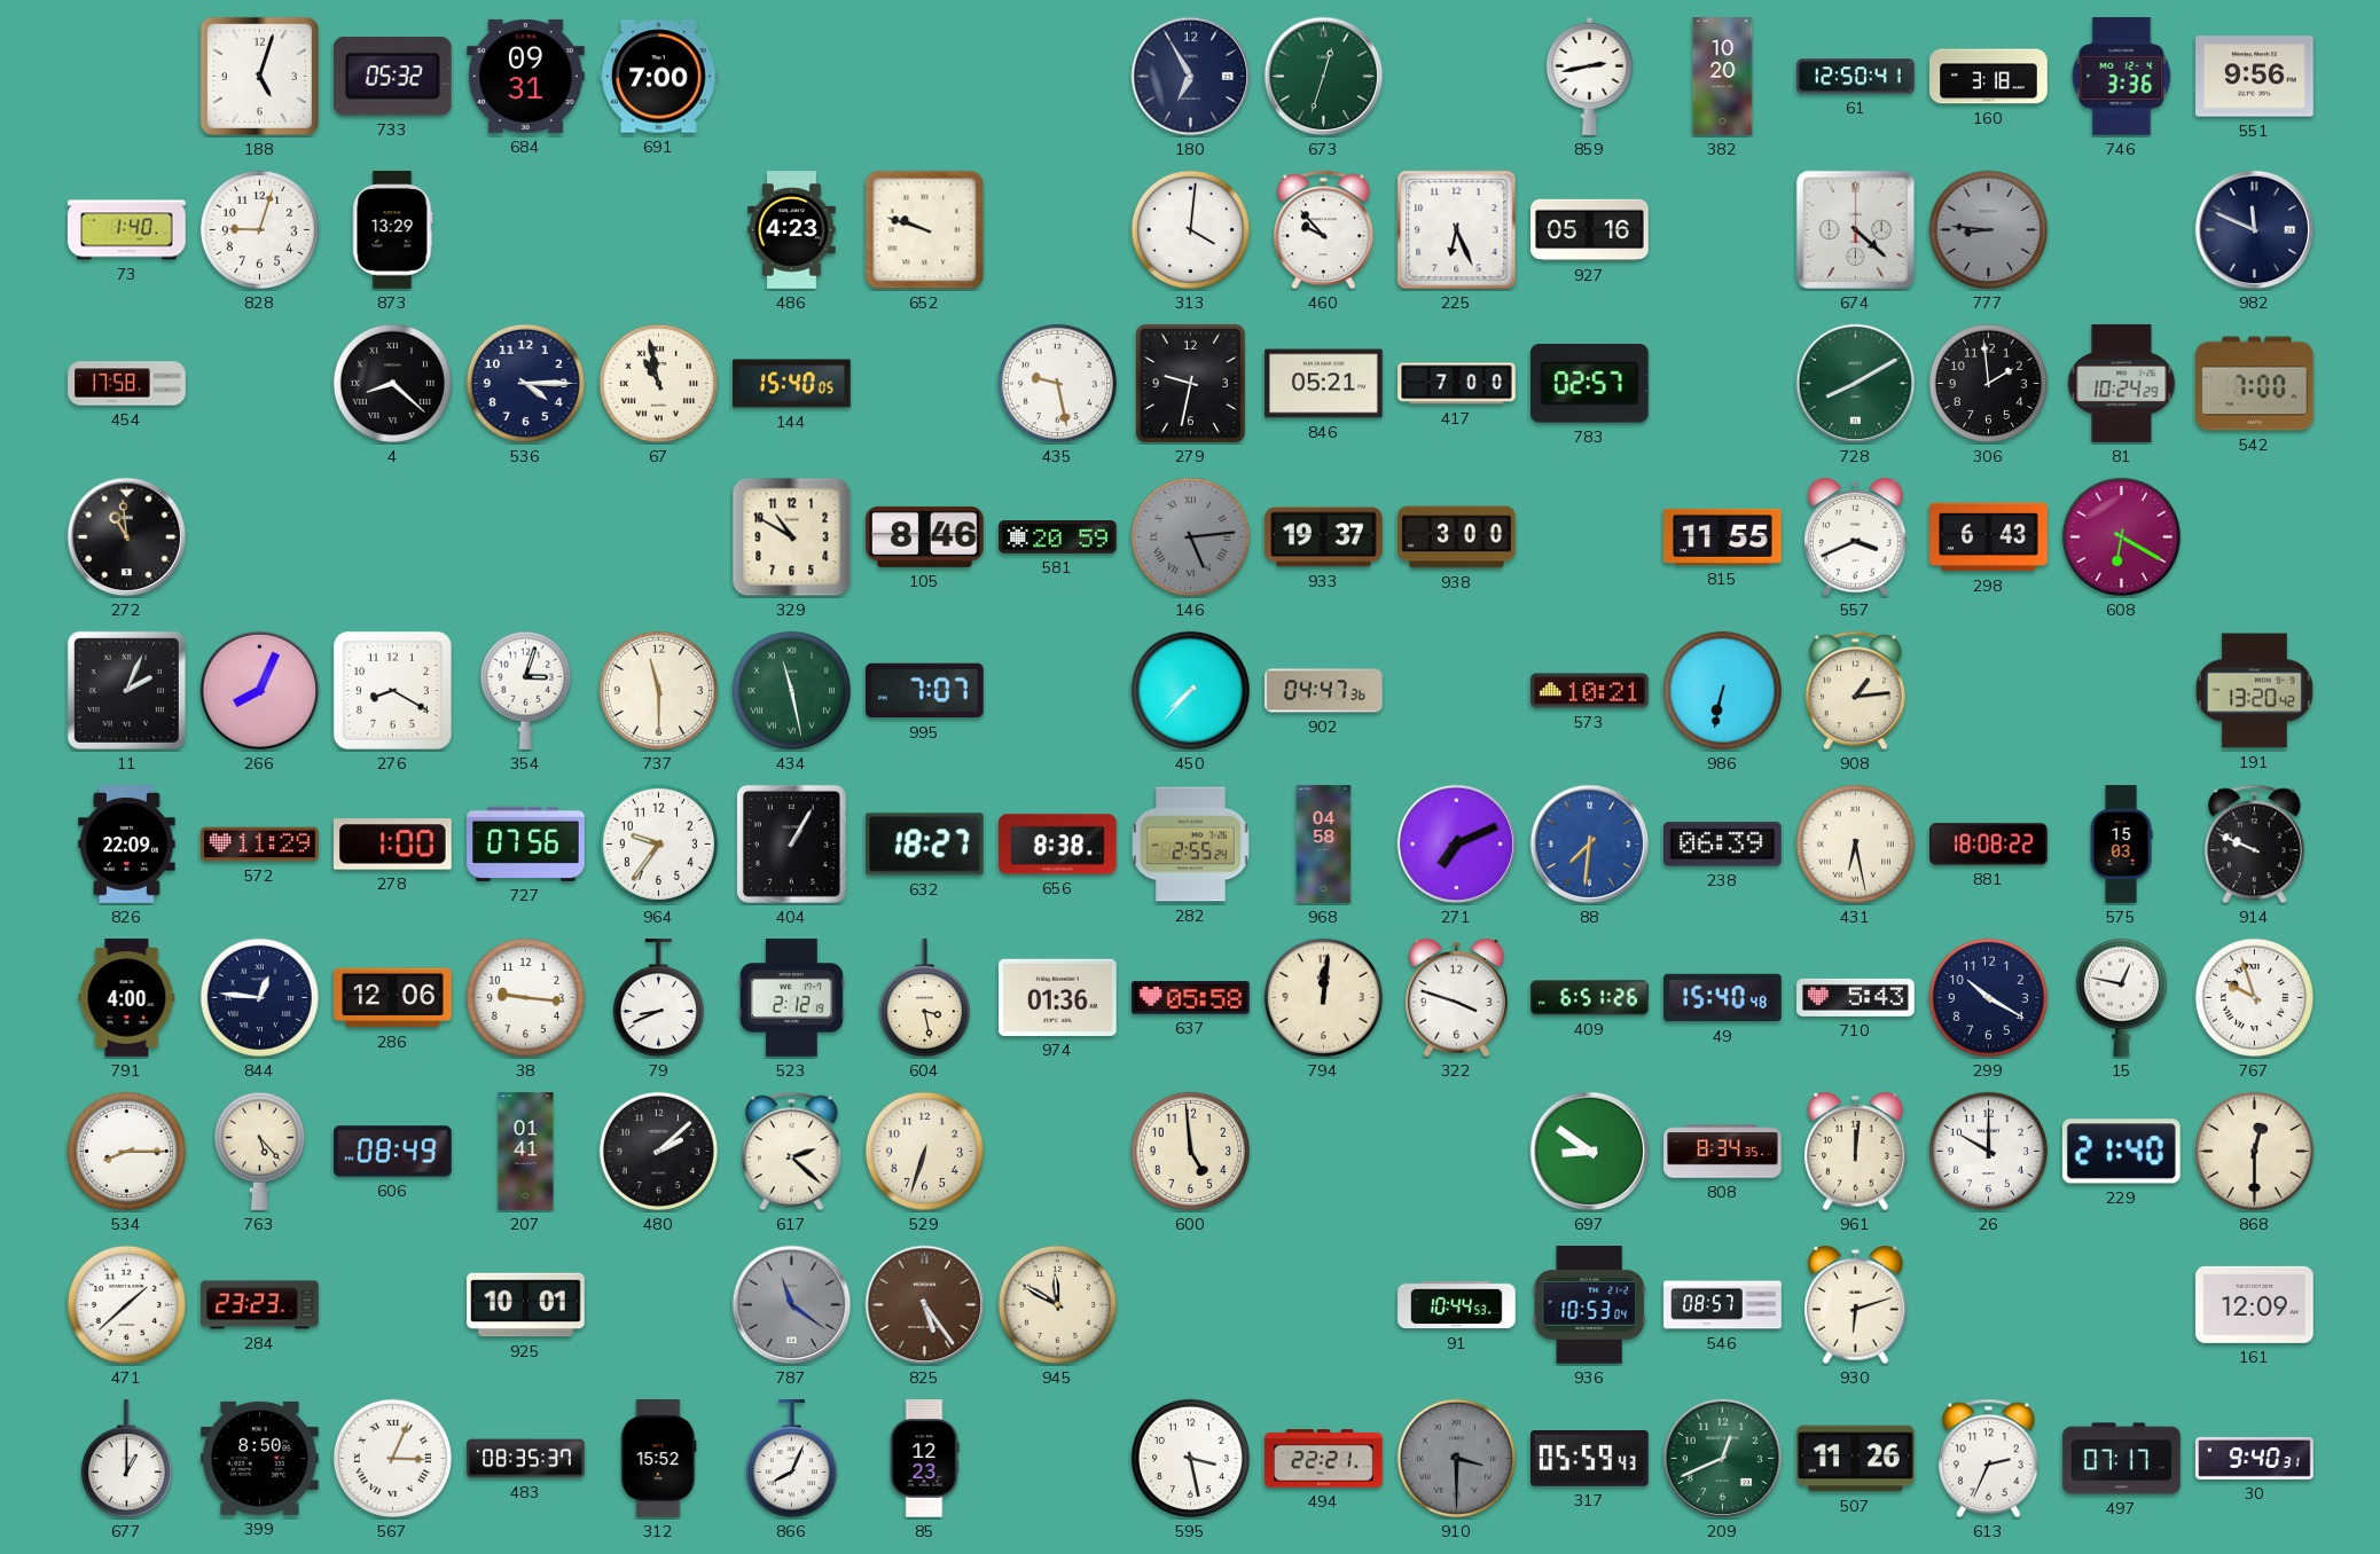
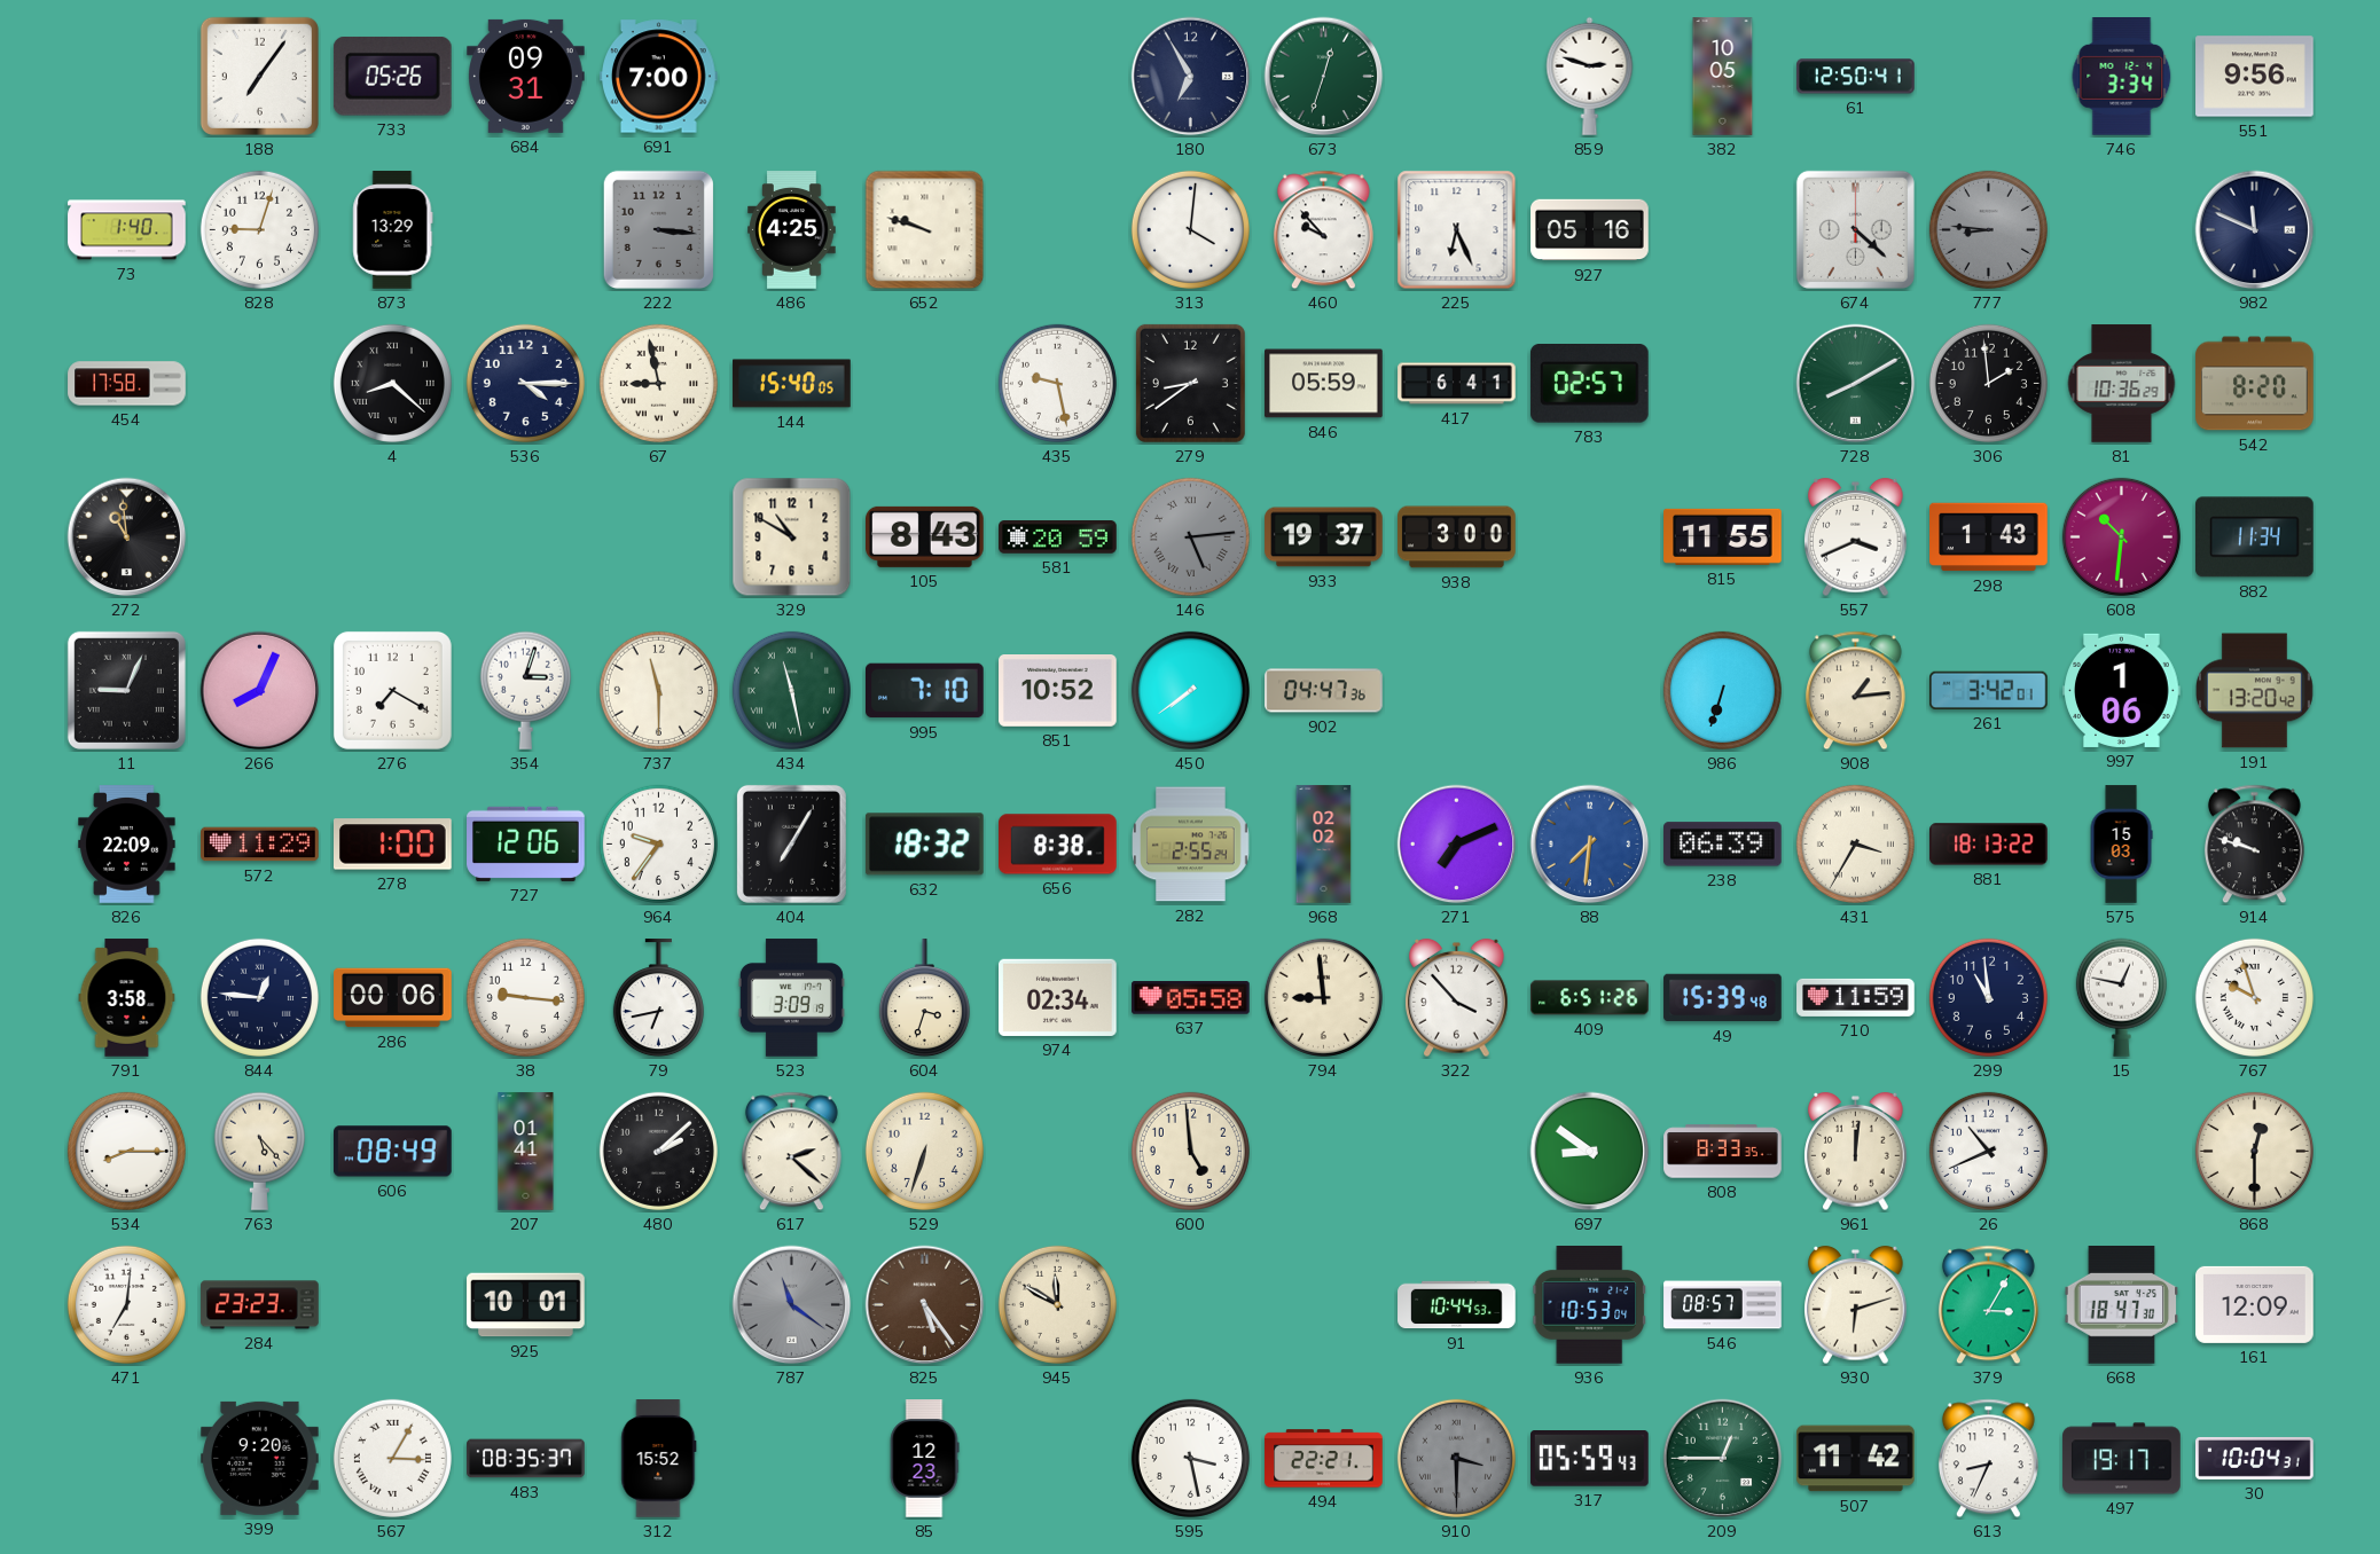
188: 5:03 -> 7:06 (259, 76)
733: 05:32 -> 05:26 (392, 77)
859: 2:43 -> 2:48 (1590, 76)
382: 10:20 -> 10:05 (1723, 77)
160: 3:18 -> none (1989, 77)
746: 3:36 -> 3:34 (2122, 77)
222: none -> 3:16 (658, 229)
486: 4:23 -> 4:25 (792, 230)
67: 10:58 -> 8:58 (658, 383)
279: 9:32 -> 8:39 (1190, 383)
846: 05:21 -> 05:59 (1324, 384)
417: 7:00 -> 6:41 (1457, 384)
81: 10:24 -> 10:36 (2122, 384)
542: 7:00 -> 8:20 (2255, 384)
105: 8:46 -> 8:43 (925, 536)
298: 6:43 -> 1:43 (1989, 537)
608: 6:20 -> 10:31 (2121, 536)
882: none -> 11:34 (2255, 537)
11: 2:04 -> 9:04 (126, 690)
276: 8:20 -> 7:20 (392, 690)
995: 7:07 -> 7:10 (925, 691)
851: none -> 10:52 (1058, 691)
450: 7:37 -> 7:39 (1190, 690)
573: 10:21 -> none (1590, 691)
986: 6:32 -> 6:33 (1722, 690)
261: none -> 3:42 (1989, 690)
997: none -> 1:06 (2122, 690)
727: 07:56 -> 12:06 (526, 843)
404: 1:05 -> 7:05 (791, 843)
632: 18:27 -> 18:32 (924, 845)
968: 04:58 -> 02:02 (1324, 845)
431: 6:28 -> 3:35 (1855, 843)
881: 18:08 -> 18:13 (1989, 845)
914: 9:49 -> 9:48 (2254, 845)
791: 4:00 -> 3:58 (127, 998)
286: 12:06 -> 00:06 (393, 998)
79: 8:41 -> 6:43 (658, 998)
523: 2:12 -> 3:09 (791, 998)
604: 3:28 -> 3:33 (924, 998)
974: 01:36 -> 02:34 (1058, 997)
794: 12:01 -> 8:59 (1323, 997)
322: 3:48 -> 3:53 (1457, 998)
49: 15:40 -> 15:39 (1723, 998)
710: 5:43 -> 11:59 (1856, 997)
299: 10:20 -> 10:59 (1988, 997)
808: 8:34 -> 8:33 (1723, 1152)
26: 10:00 -> 10:41 (1988, 1151)
229: 21:40 -> none (2121, 1152)
471: 1:38 -> 7:01 (126, 1304)
379: none -> 3:05 (1988, 1305)
668: none -> 18:47 (2122, 1305)
677: 1:00 -> none (126, 1459)
399: 8:50 -> 9:20 (260, 1458)
567: 3:04 -> 3:05 (392, 1458)
866: 8:04 -> none (791, 1459)
209: 12:41 -> 12:45 (1723, 1459)
507: 11:26 -> 11:42 (1856, 1459)
613: 2:34 -> 8:34 (1988, 1459)
497: 07:17 -> 19:17 (2122, 1459)
30: 9:40 -> 10:04 (2255, 1458)
